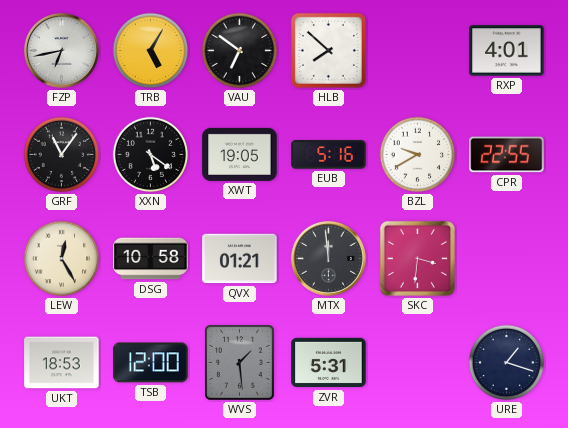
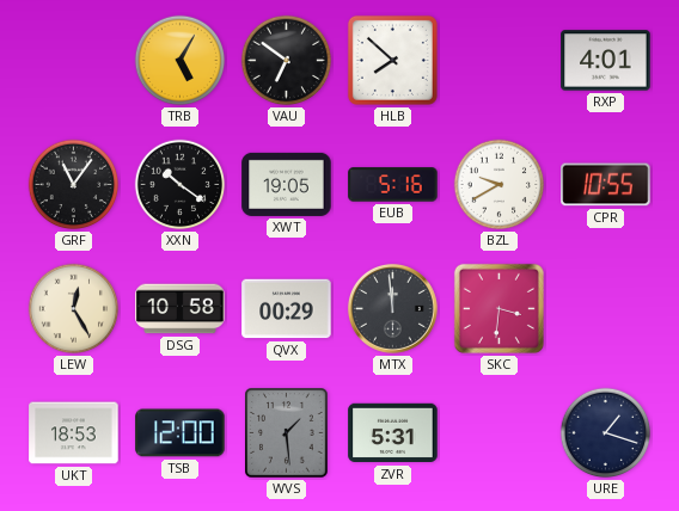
FZP: 6:43 -> none (61, 50)
XXN: 5:21 -> 10:21 (181, 185)
CPR: 22:55 -> 10:55 (606, 185)
QVX: 01:21 -> 00:29 (287, 309)
